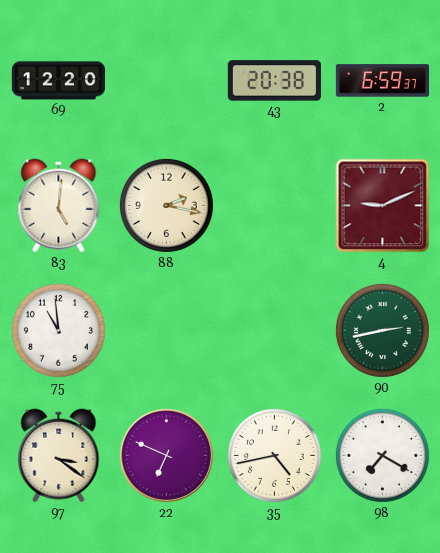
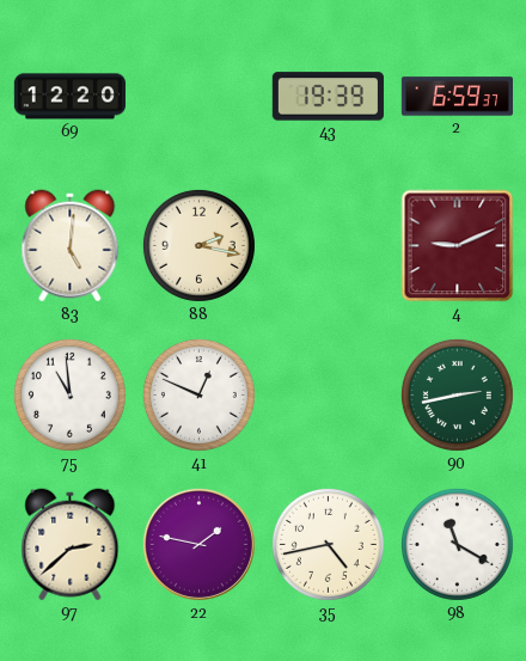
43: 20:38 -> 19:39 (328, 97)
41: none -> 12:49 (198, 394)
97: 3:21 -> 2:38 (71, 545)
22: 6:49 -> 1:47 (198, 544)
98: 7:20 -> 11:20 (457, 544)
